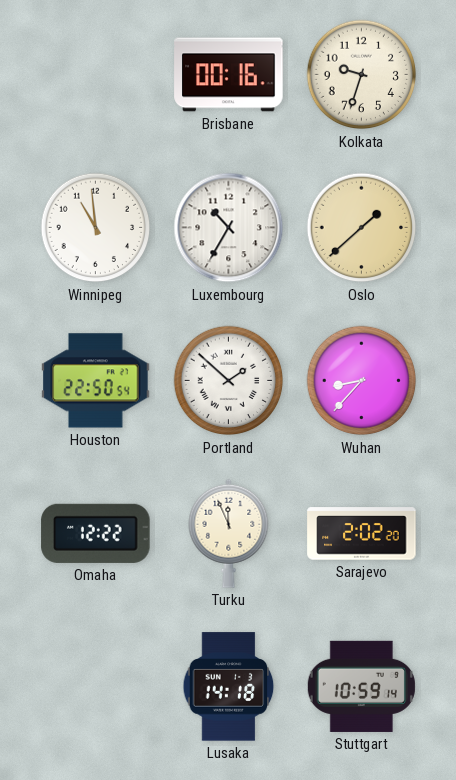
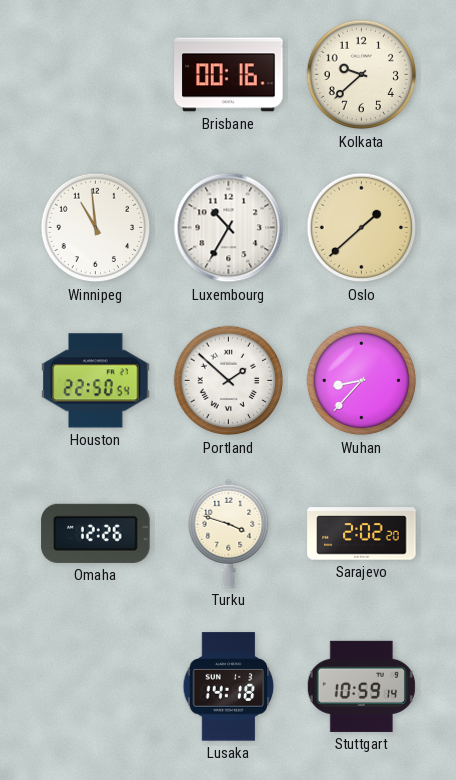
Kolkata: 9:33 -> 9:38 (362, 75)
Omaha: 12:22 -> 12:26 (96, 533)
Turku: 11:56 -> 3:48 (229, 533)
